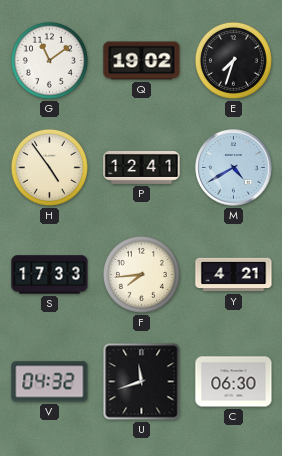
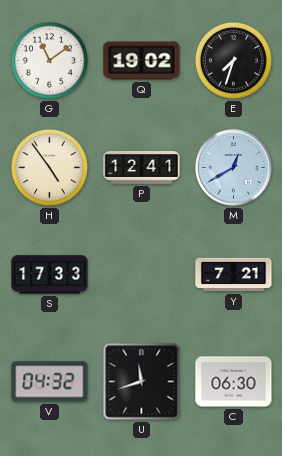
M: 4:40 -> 12:40 (234, 168)
F: 7:44 -> none (141, 274)
Y: 4:21 -> 7:21 (234, 275)
